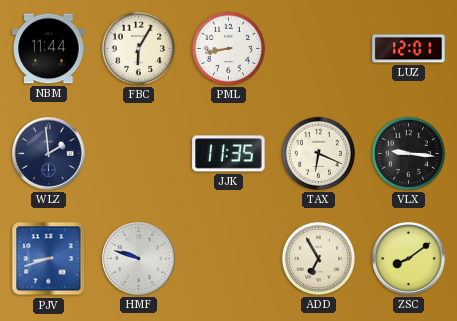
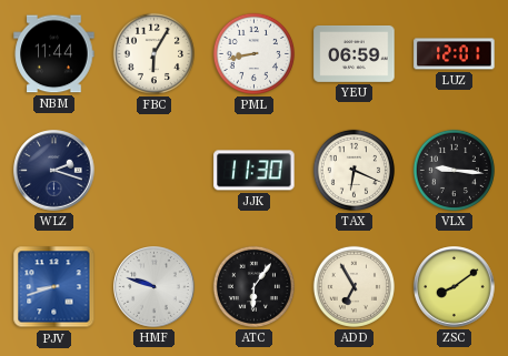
YEU: none -> 06:59 (355, 53)
WLZ: 1:59 -> 2:18 (54, 171)
JJK: 11:35 -> 11:30 (255, 171)
ATC: none -> 6:06 (253, 286)
